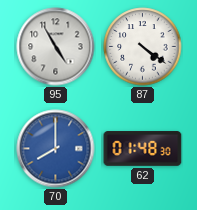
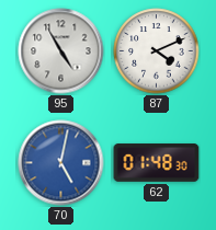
87: 4:21 -> 4:11 (157, 51)
70: 8:00 -> 5:02 (61, 163)
